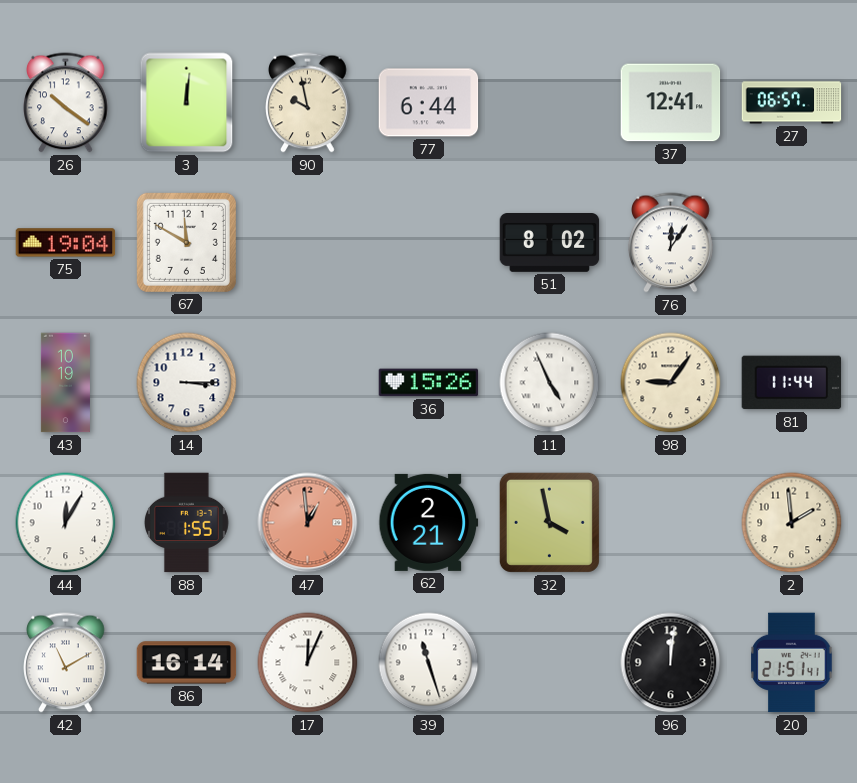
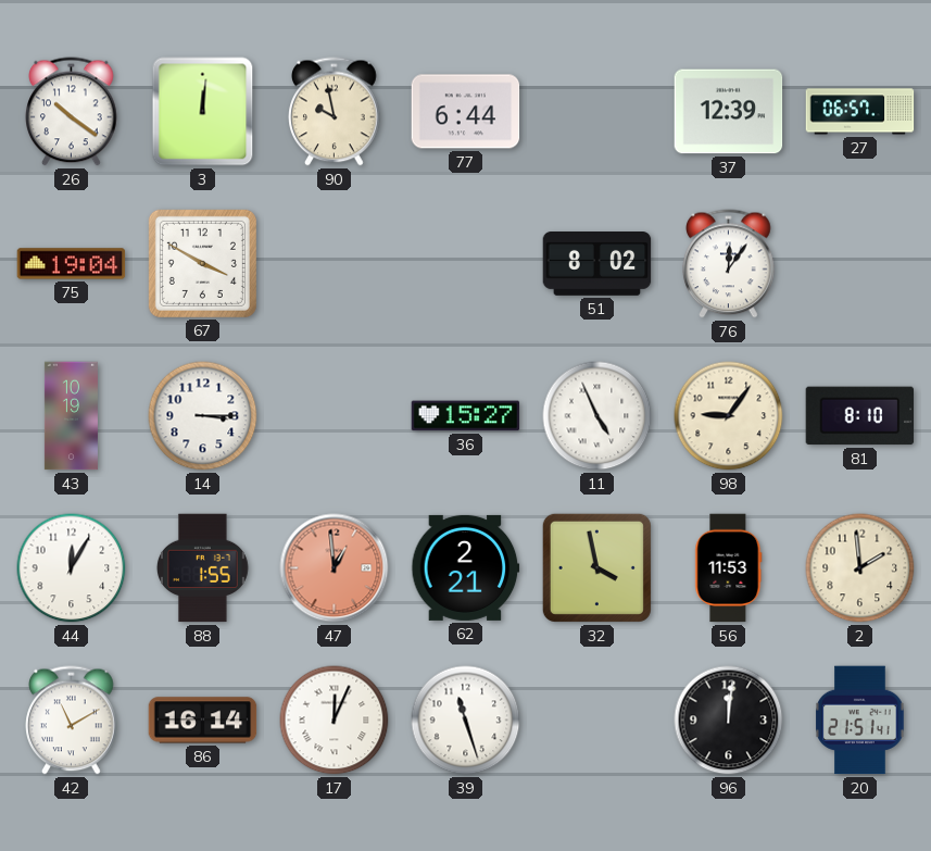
37: 12:41 -> 12:39 (729, 112)
67: 11:50 -> 3:50 (202, 263)
36: 15:26 -> 15:27 (466, 416)
81: 11:44 -> 8:10 (860, 416)
56: none -> 11:53 (729, 568)
